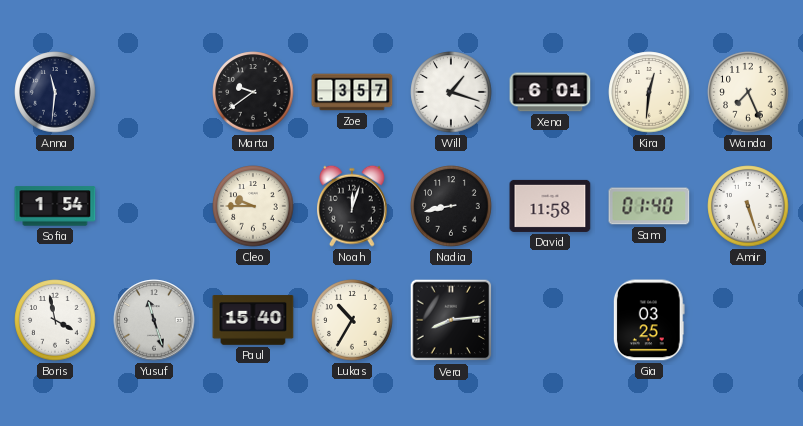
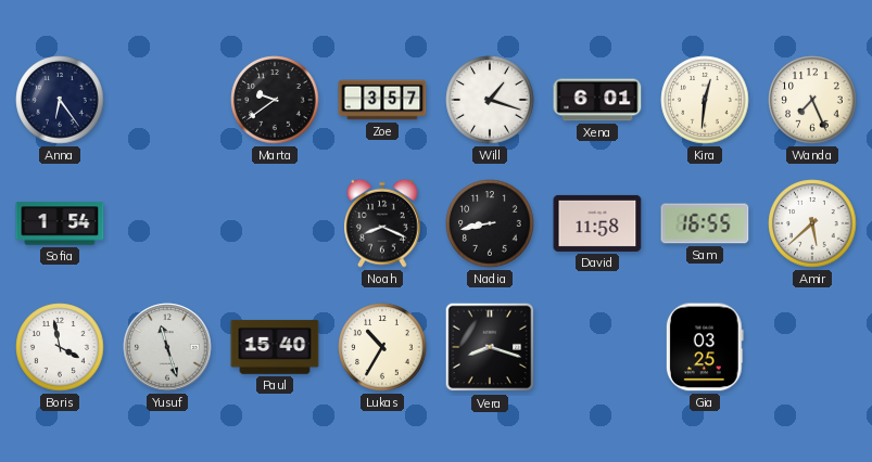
Anna: 11:31 -> 6:24 (60, 100)
Cleo: 9:45 -> none (253, 206)
Noah: 12:03 -> 8:19 (383, 223)
Sam: 01:40 -> 16:55 (705, 223)
Amir: 5:27 -> 5:38 (812, 223)
Vera: 8:14 -> 8:18 (490, 347)
